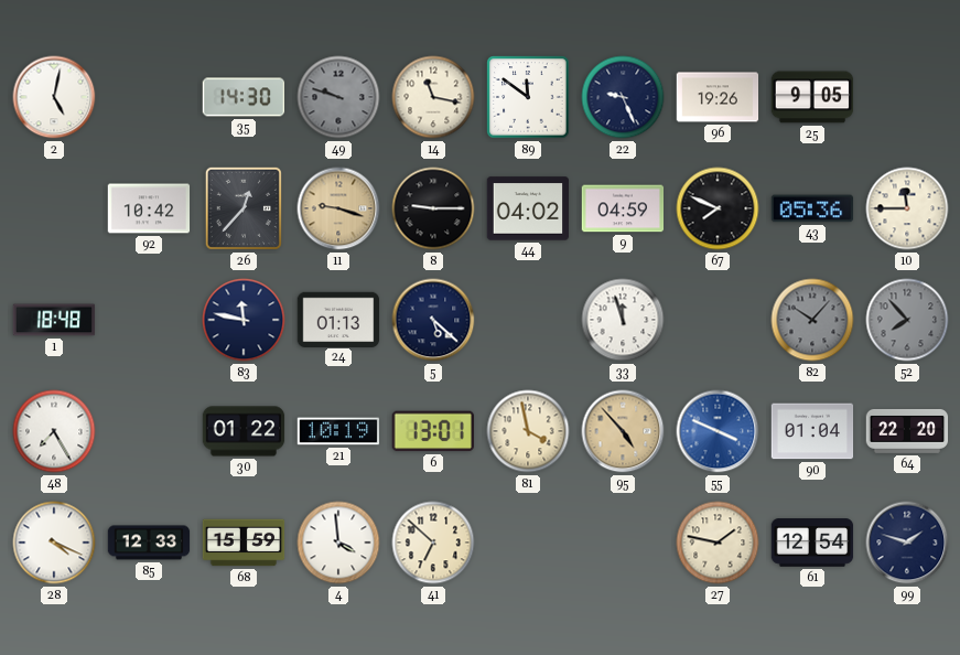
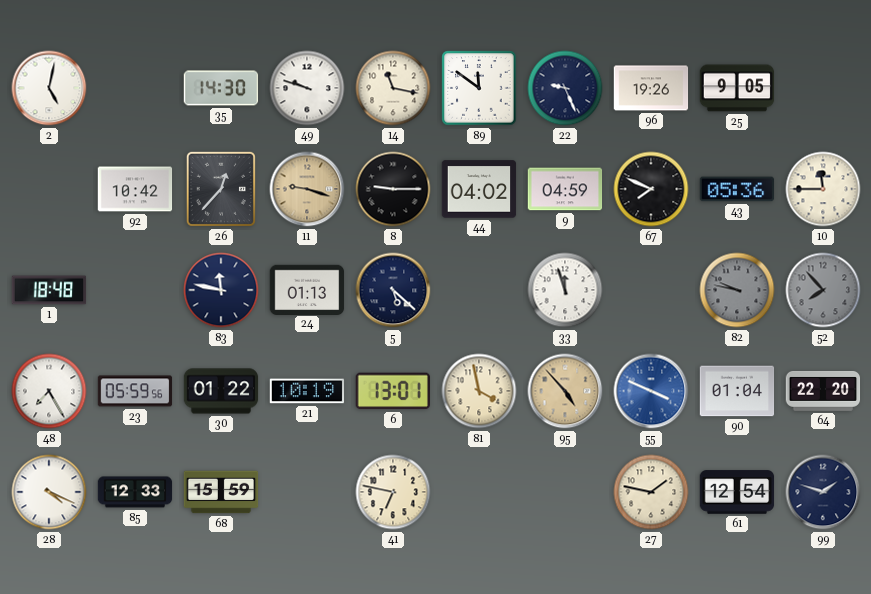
49 dial: grey -> white (307, 88)
82: 10:07 -> 9:47 (737, 290)
23: none -> 05:59 (135, 391)
4: 3:59 -> none (338, 543)
41: 6:52 -> 6:47 (393, 492)
